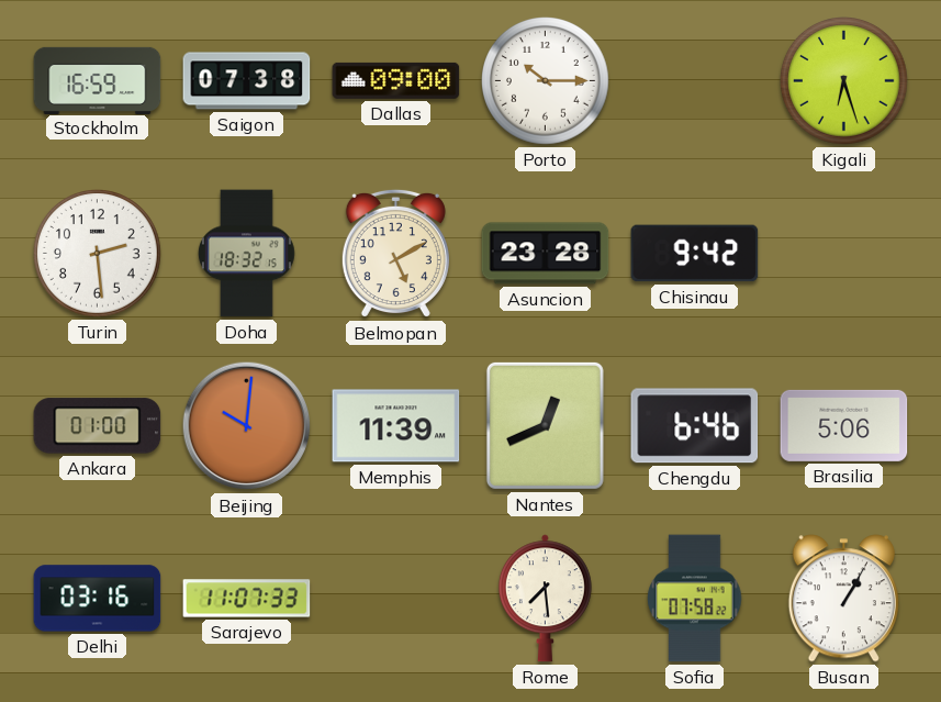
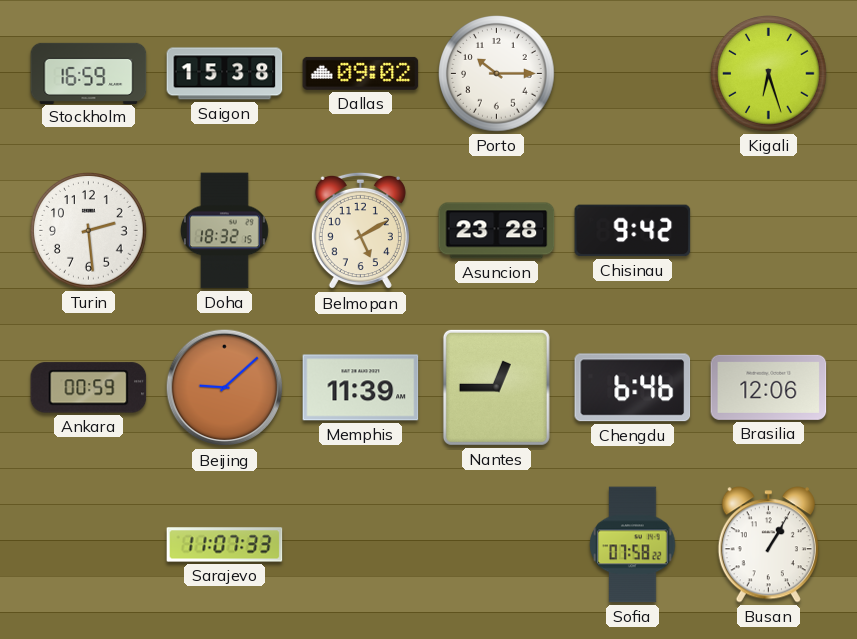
Saigon: 07:38 -> 15:38 (225, 74)
Dallas: 09:00 -> 09:02 (361, 73)
Ankara: 01:00 -> 00:59 (89, 388)
Beijing: 10:01 -> 9:08 (225, 388)
Nantes: 12:41 -> 12:45 (496, 387)
Brasilia: 5:06 -> 12:06 (769, 387)
Delhi: 03:16 -> none (98, 599)
Rome: 7:29 -> none (545, 599)
